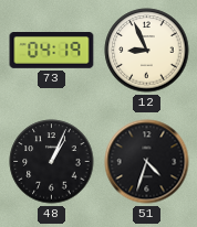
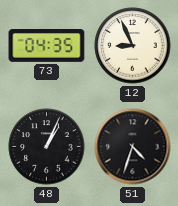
73: 04:19 -> 04:35 (47, 46)
